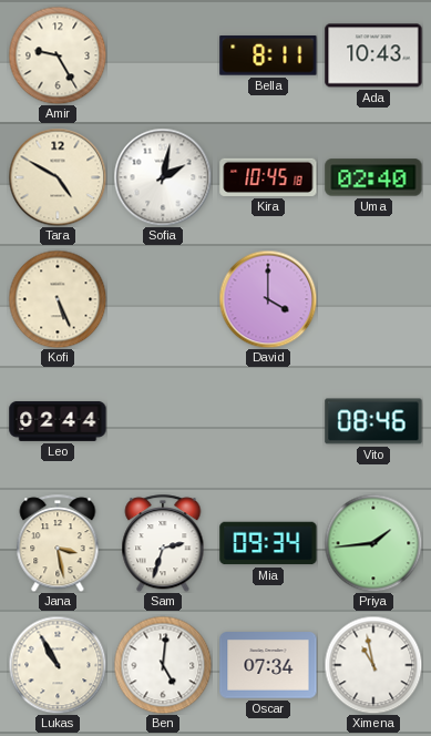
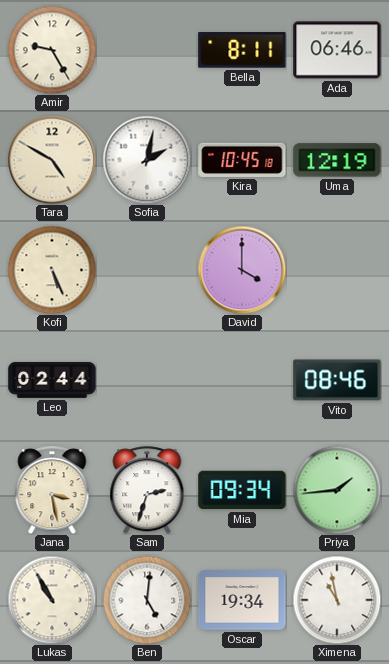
Ada: 10:43 -> 06:46 (337, 50)
Uma: 02:40 -> 12:19 (337, 160)
Oscar: 07:34 -> 19:34 (242, 600)
